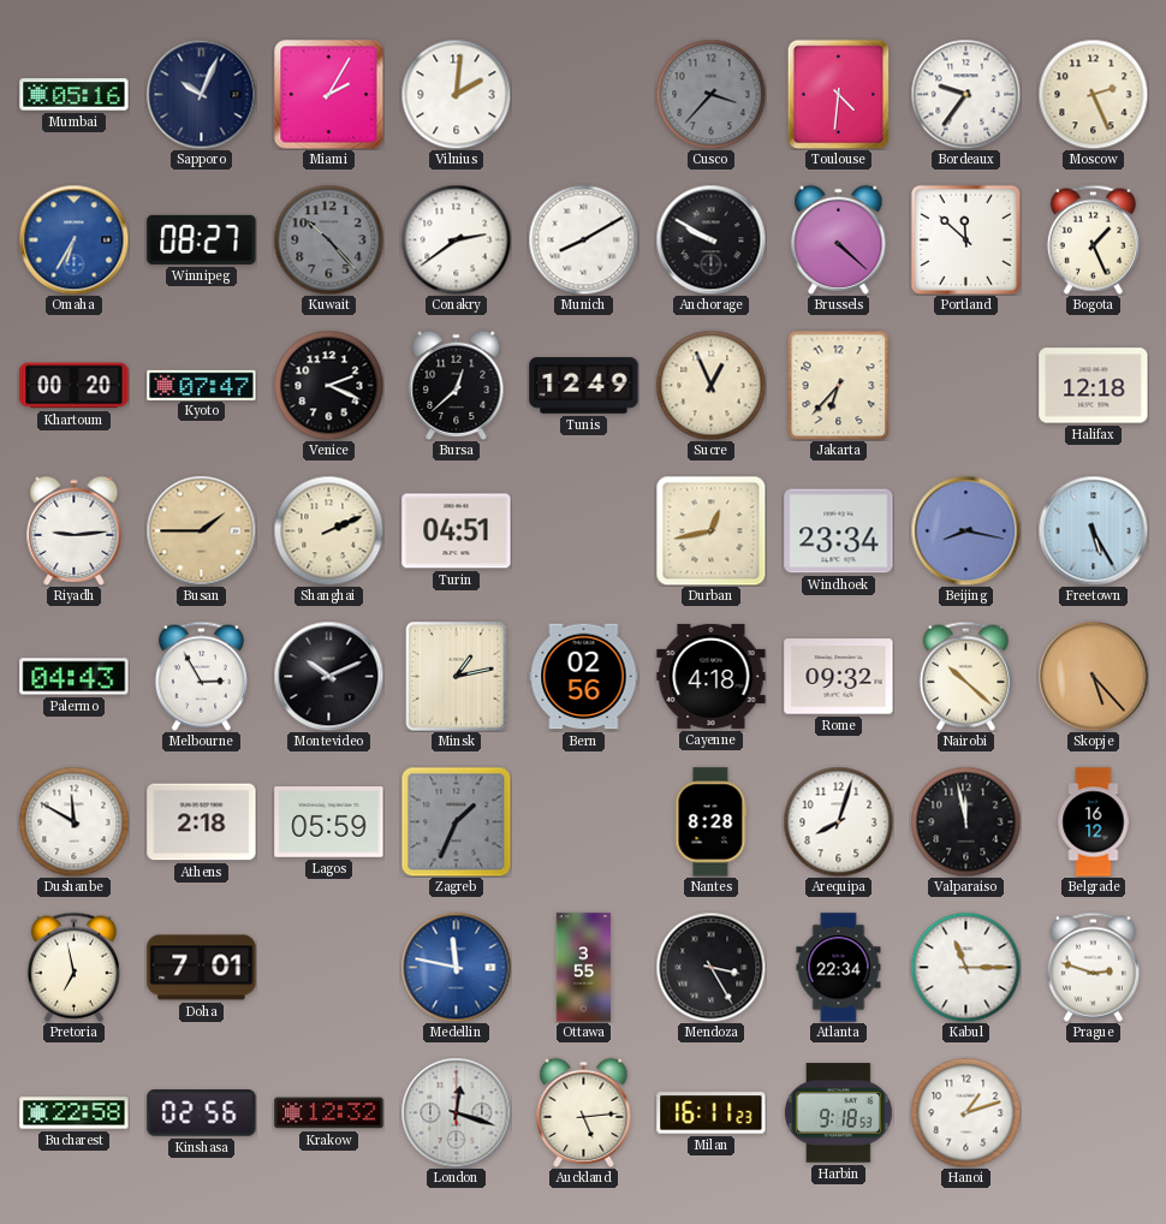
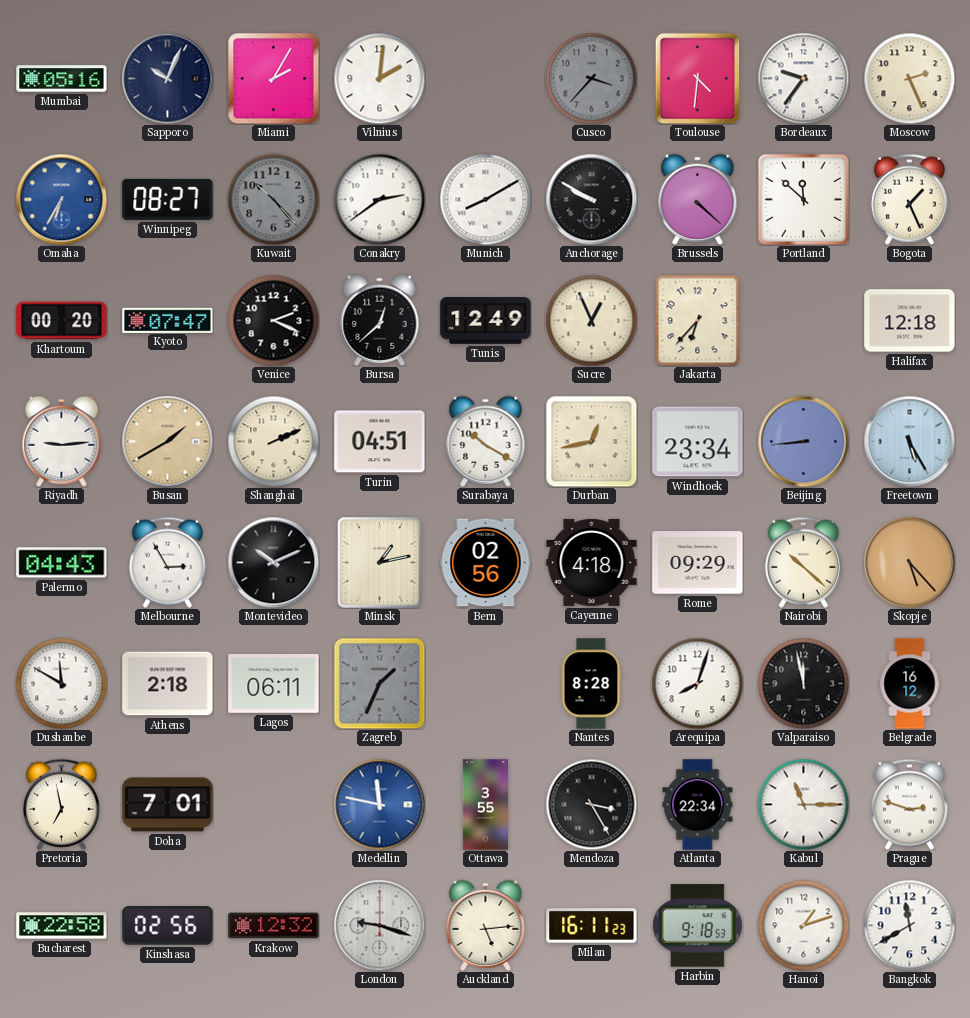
Busan: 1:45 -> 1:40 (167, 441)
Surabaya: none -> 10:20 (486, 441)
Beijing: 8:17 -> 8:44 (803, 441)
Rome: 09:32 -> 09:29 (698, 563)
Lagos: 05:59 -> 06:11 (274, 684)
London: 12:18 -> 9:18 (379, 925)
Bangkok: none -> 11:40 (909, 925)
